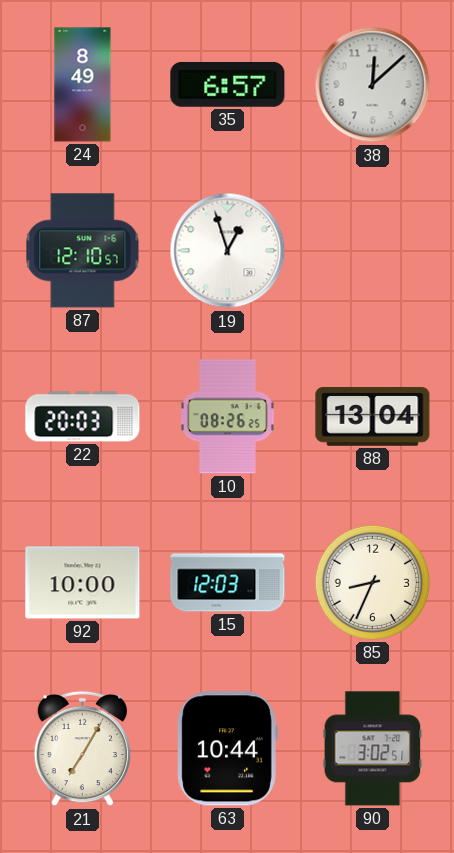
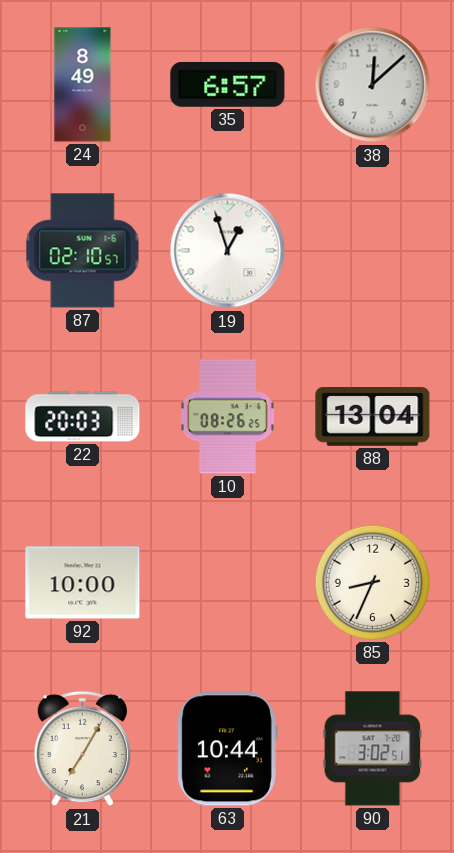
87: 12:10 -> 02:10 (83, 251)
15: 12:03 -> none (228, 583)
